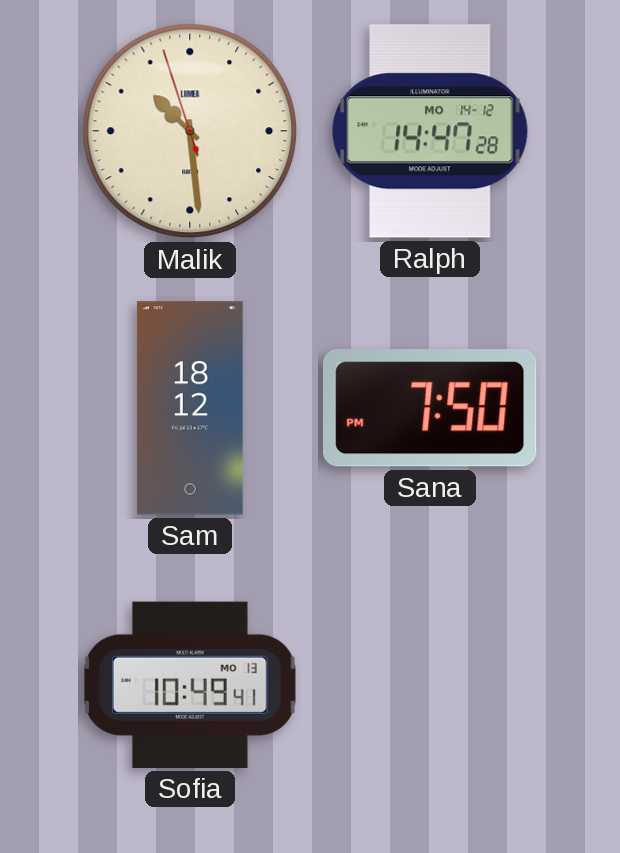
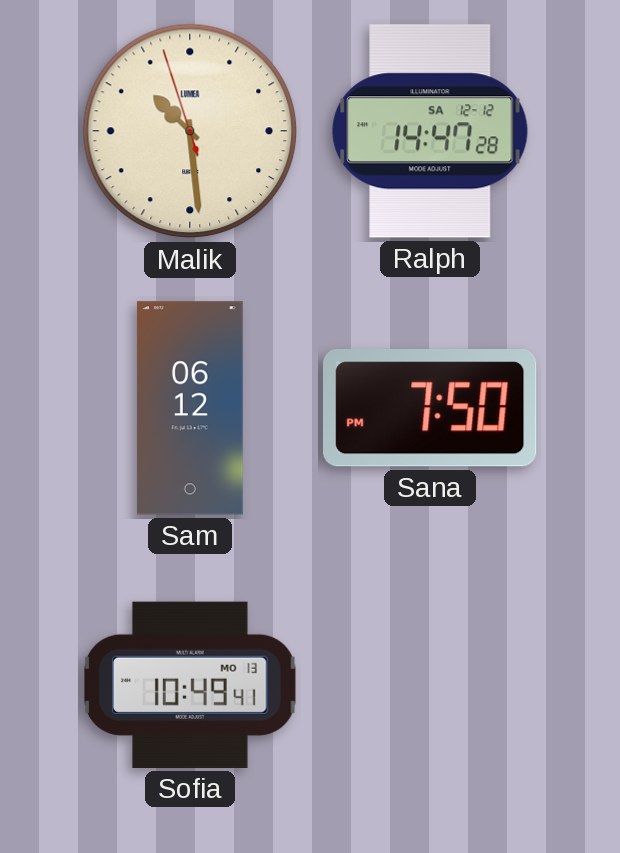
Ralph date: MO 14-12 -> SA 12-12 (430, 131)
Sam: 18:12 -> 06:12 (190, 408)
